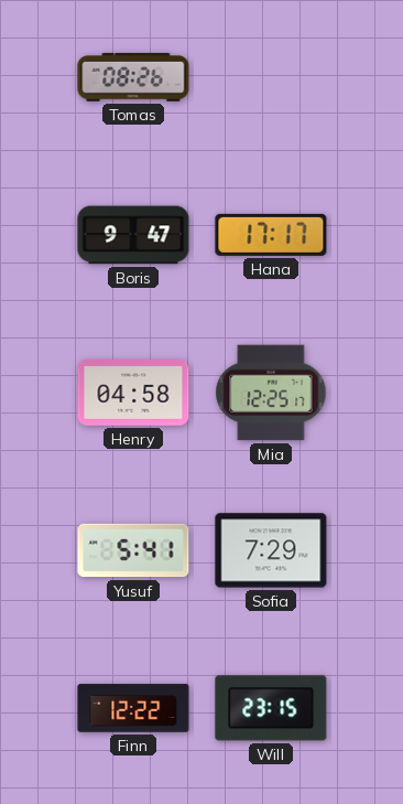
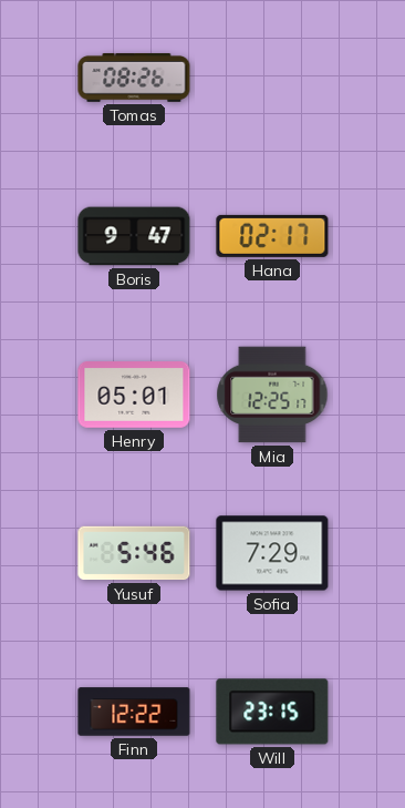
Hana: 17:17 -> 02:17 (272, 236)
Henry: 04:58 -> 05:01 (134, 396)
Yusuf: 5:41 -> 5:46 (134, 553)
